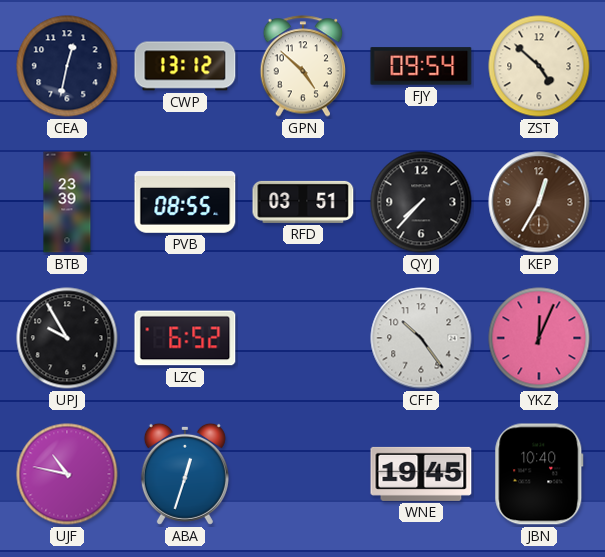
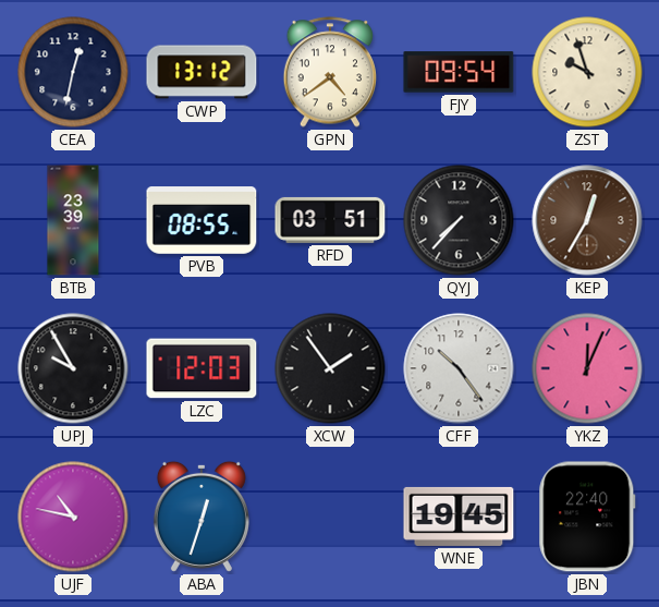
GPN: 4:52 -> 4:39 (329, 72)
ZST: 4:52 -> 9:57 (587, 72)
LZC: 6:52 -> 12:03 (202, 368)
XCW: none -> 1:54 (330, 368)
JBN: 10:40 -> 22:40 (587, 517)
